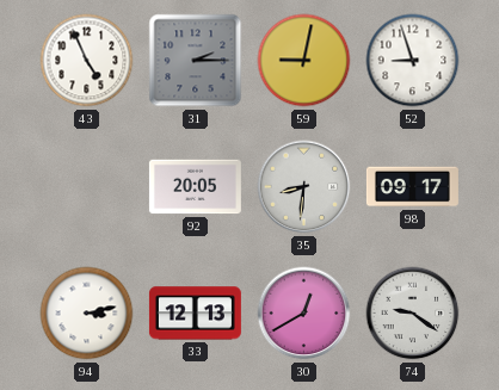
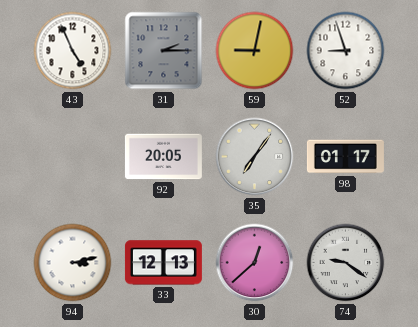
35: 8:31 -> 7:06 (255, 157)
98: 09:17 -> 01:17 (345, 157)
30: 12:40 -> 12:38 (255, 263)
